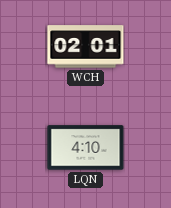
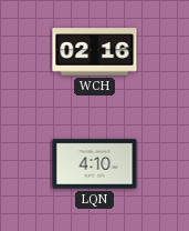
WCH: 02:01 -> 02:16 (95, 52)
